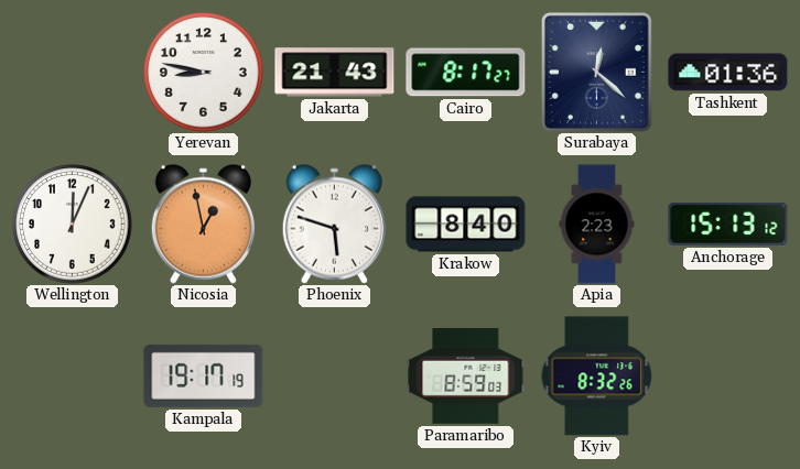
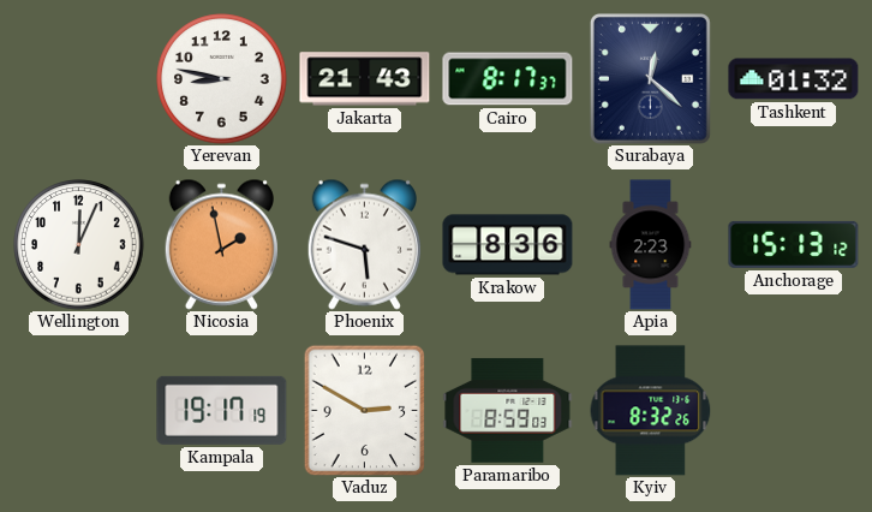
Cairo: 8:17:27 -> 8:17:37 (508, 79)
Tashkent: 01:36 -> 01:32 (794, 79)
Nicosia: 12:58 -> 1:58 (221, 244)
Krakow: 8:40 -> 8:36 (508, 245)
Vaduz: none -> 2:50 (365, 410)
